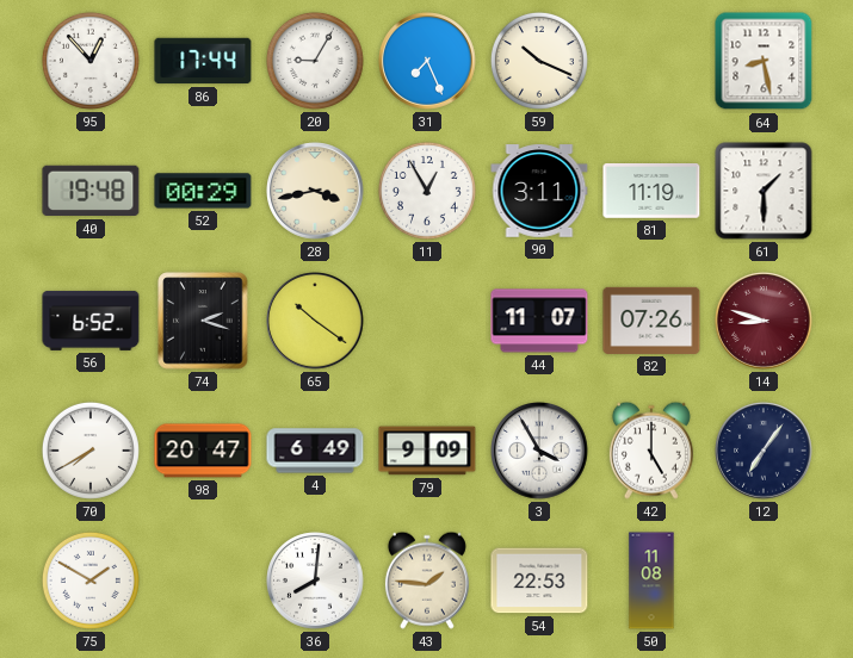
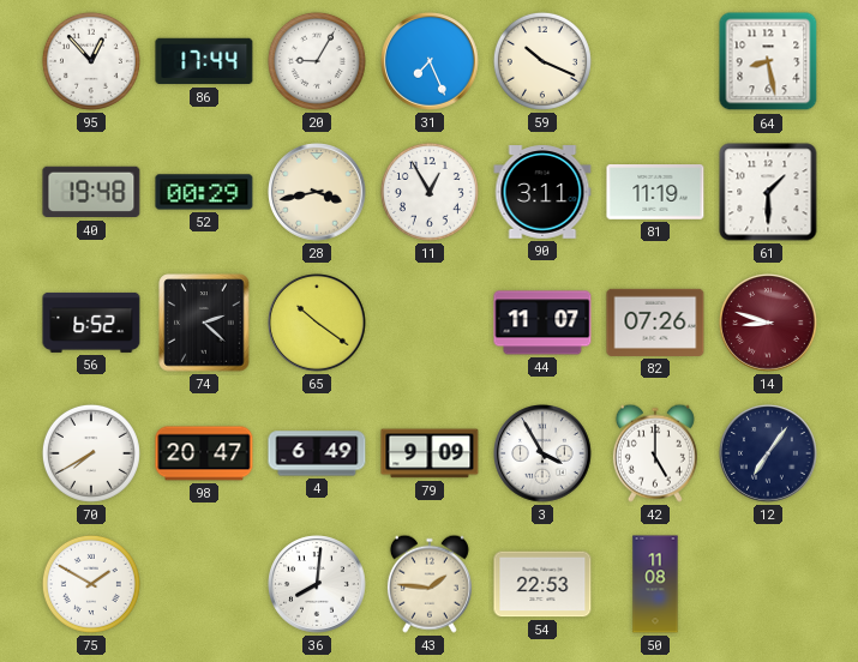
74: 2:18 -> 2:22 (204, 323)
